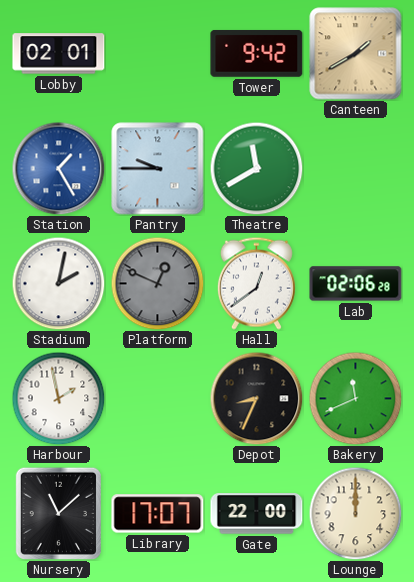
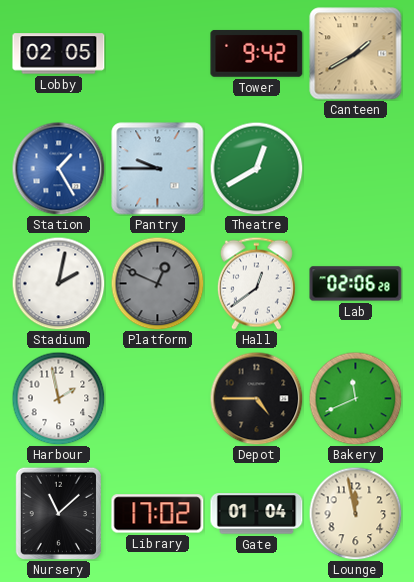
Lobby: 02:01 -> 02:05 (59, 54)
Theatre: 11:40 -> 12:40 (256, 168)
Depot: 8:34 -> 4:45 (256, 398)
Library: 17:07 -> 17:02 (158, 514)
Gate: 22:00 -> 01:04 (257, 514)
Lounge: 12:00 -> 11:58 (355, 513)
